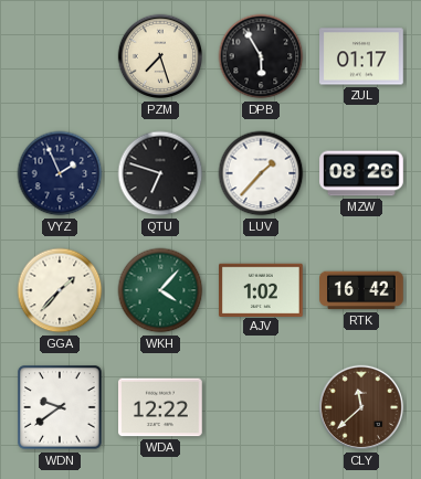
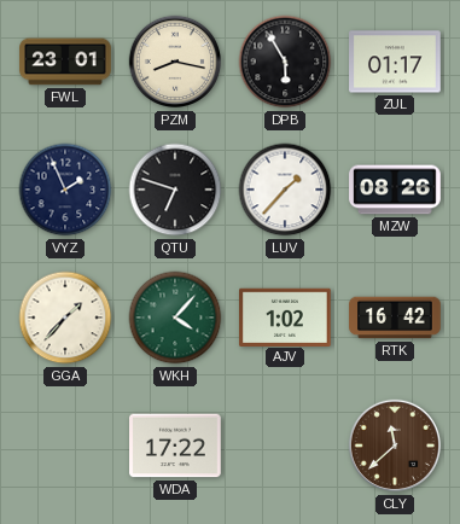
FWL: none -> 23:01 (65, 62)
PZM: 7:27 -> 8:17 (175, 62)
WDN: 9:39 -> none (60, 407)
WDA: 12:22 -> 17:22 (176, 446)
